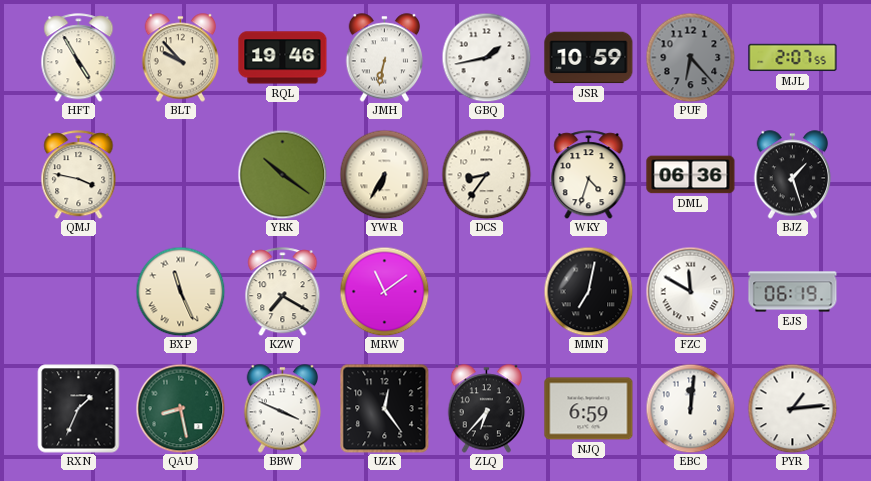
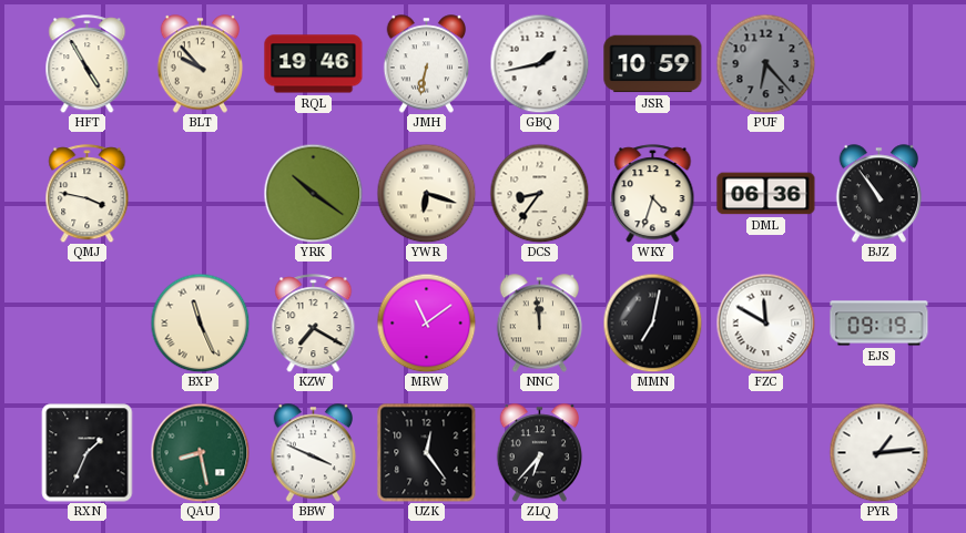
MJL: 2:07 -> none (793, 58)
YWR: 6:35 -> 6:18 (426, 193)
BJZ: 1:27 -> 10:54 (879, 194)
NNC: none -> 11:59 (540, 324)
EJS: 06:19 -> 09:19 (879, 324)
NJQ: 6:59 -> none (589, 409)
EBC: 12:01 -> none (690, 408)
